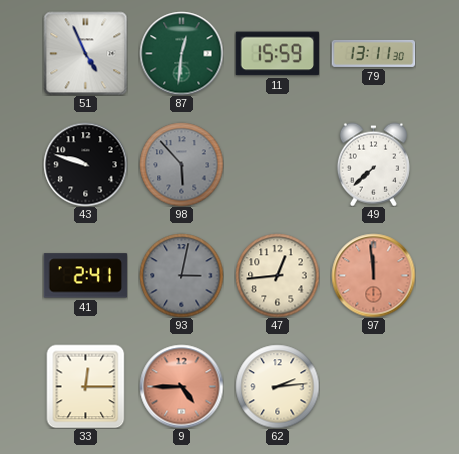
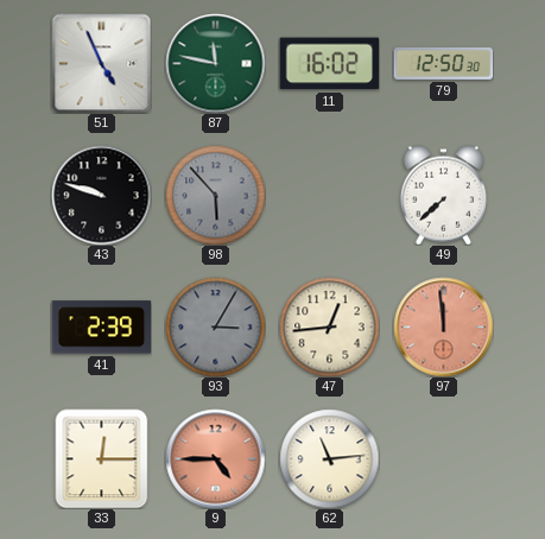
87: 12:31 -> 11:47 (215, 63)
11: 15:59 -> 16:02 (329, 64)
79: 13:11 -> 12:50 (443, 63)
41: 2:41 -> 2:39 (101, 328)
93: 3:02 -> 3:05 (215, 326)
62: 2:14 -> 11:14 (329, 458)
